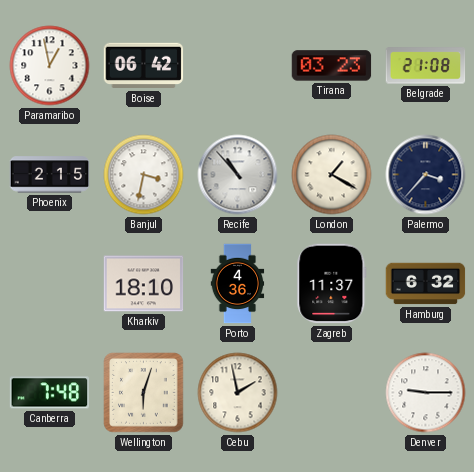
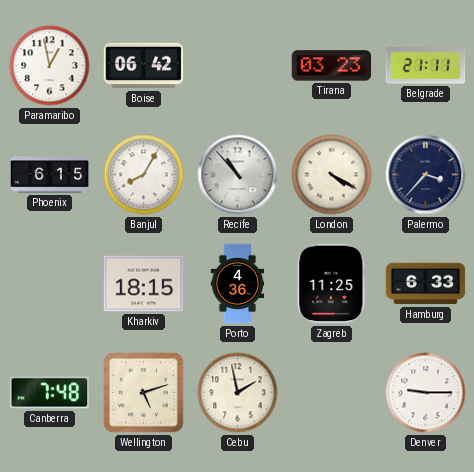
Belgrade: 21:08 -> 21:11 (426, 66)
Phoenix: 2:15 -> 6:15 (50, 175)
Banjul: 3:32 -> 8:05 (144, 175)
London: 1:20 -> 4:20 (332, 175)
Kharkiv: 18:10 -> 18:15 (144, 284)
Zagreb: 11:37 -> 11:25 (332, 284)
Hamburg: 6:32 -> 6:33 (426, 284)
Wellington: 6:03 -> 5:12 (144, 393)
